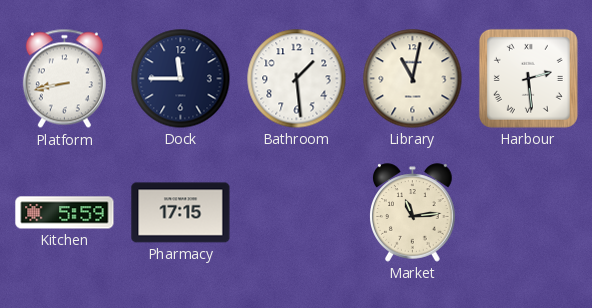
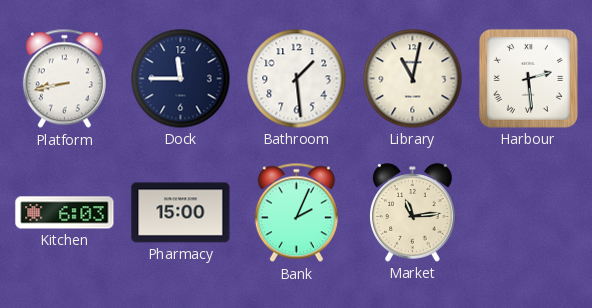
Kitchen: 5:59 -> 6:03 (65, 213)
Pharmacy: 17:15 -> 15:00 (181, 213)
Bank: none -> 2:04 (296, 213)
